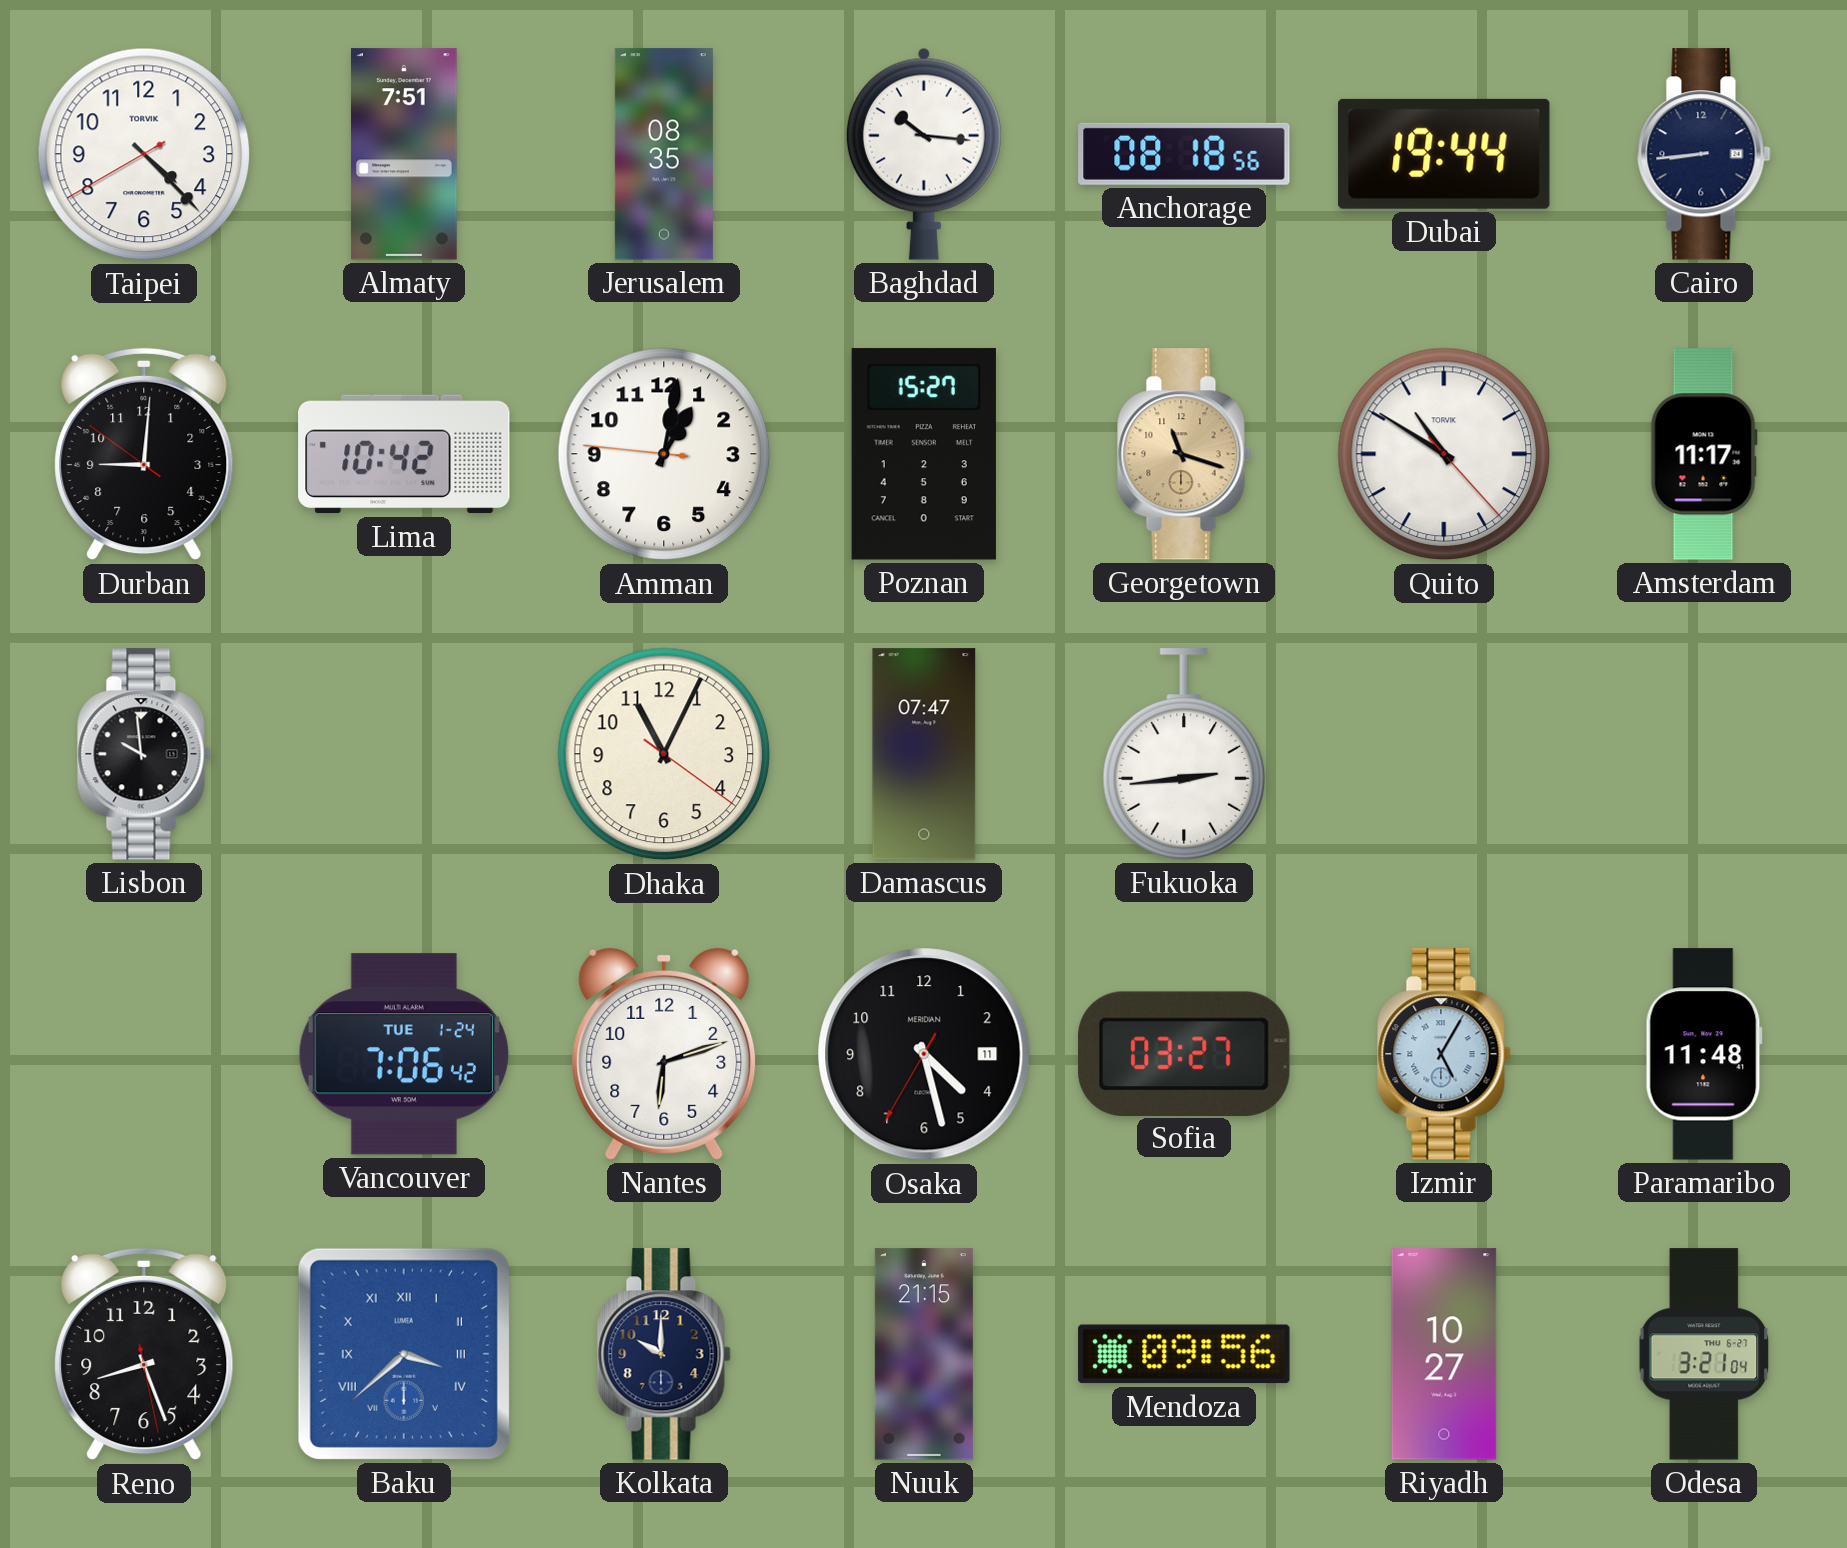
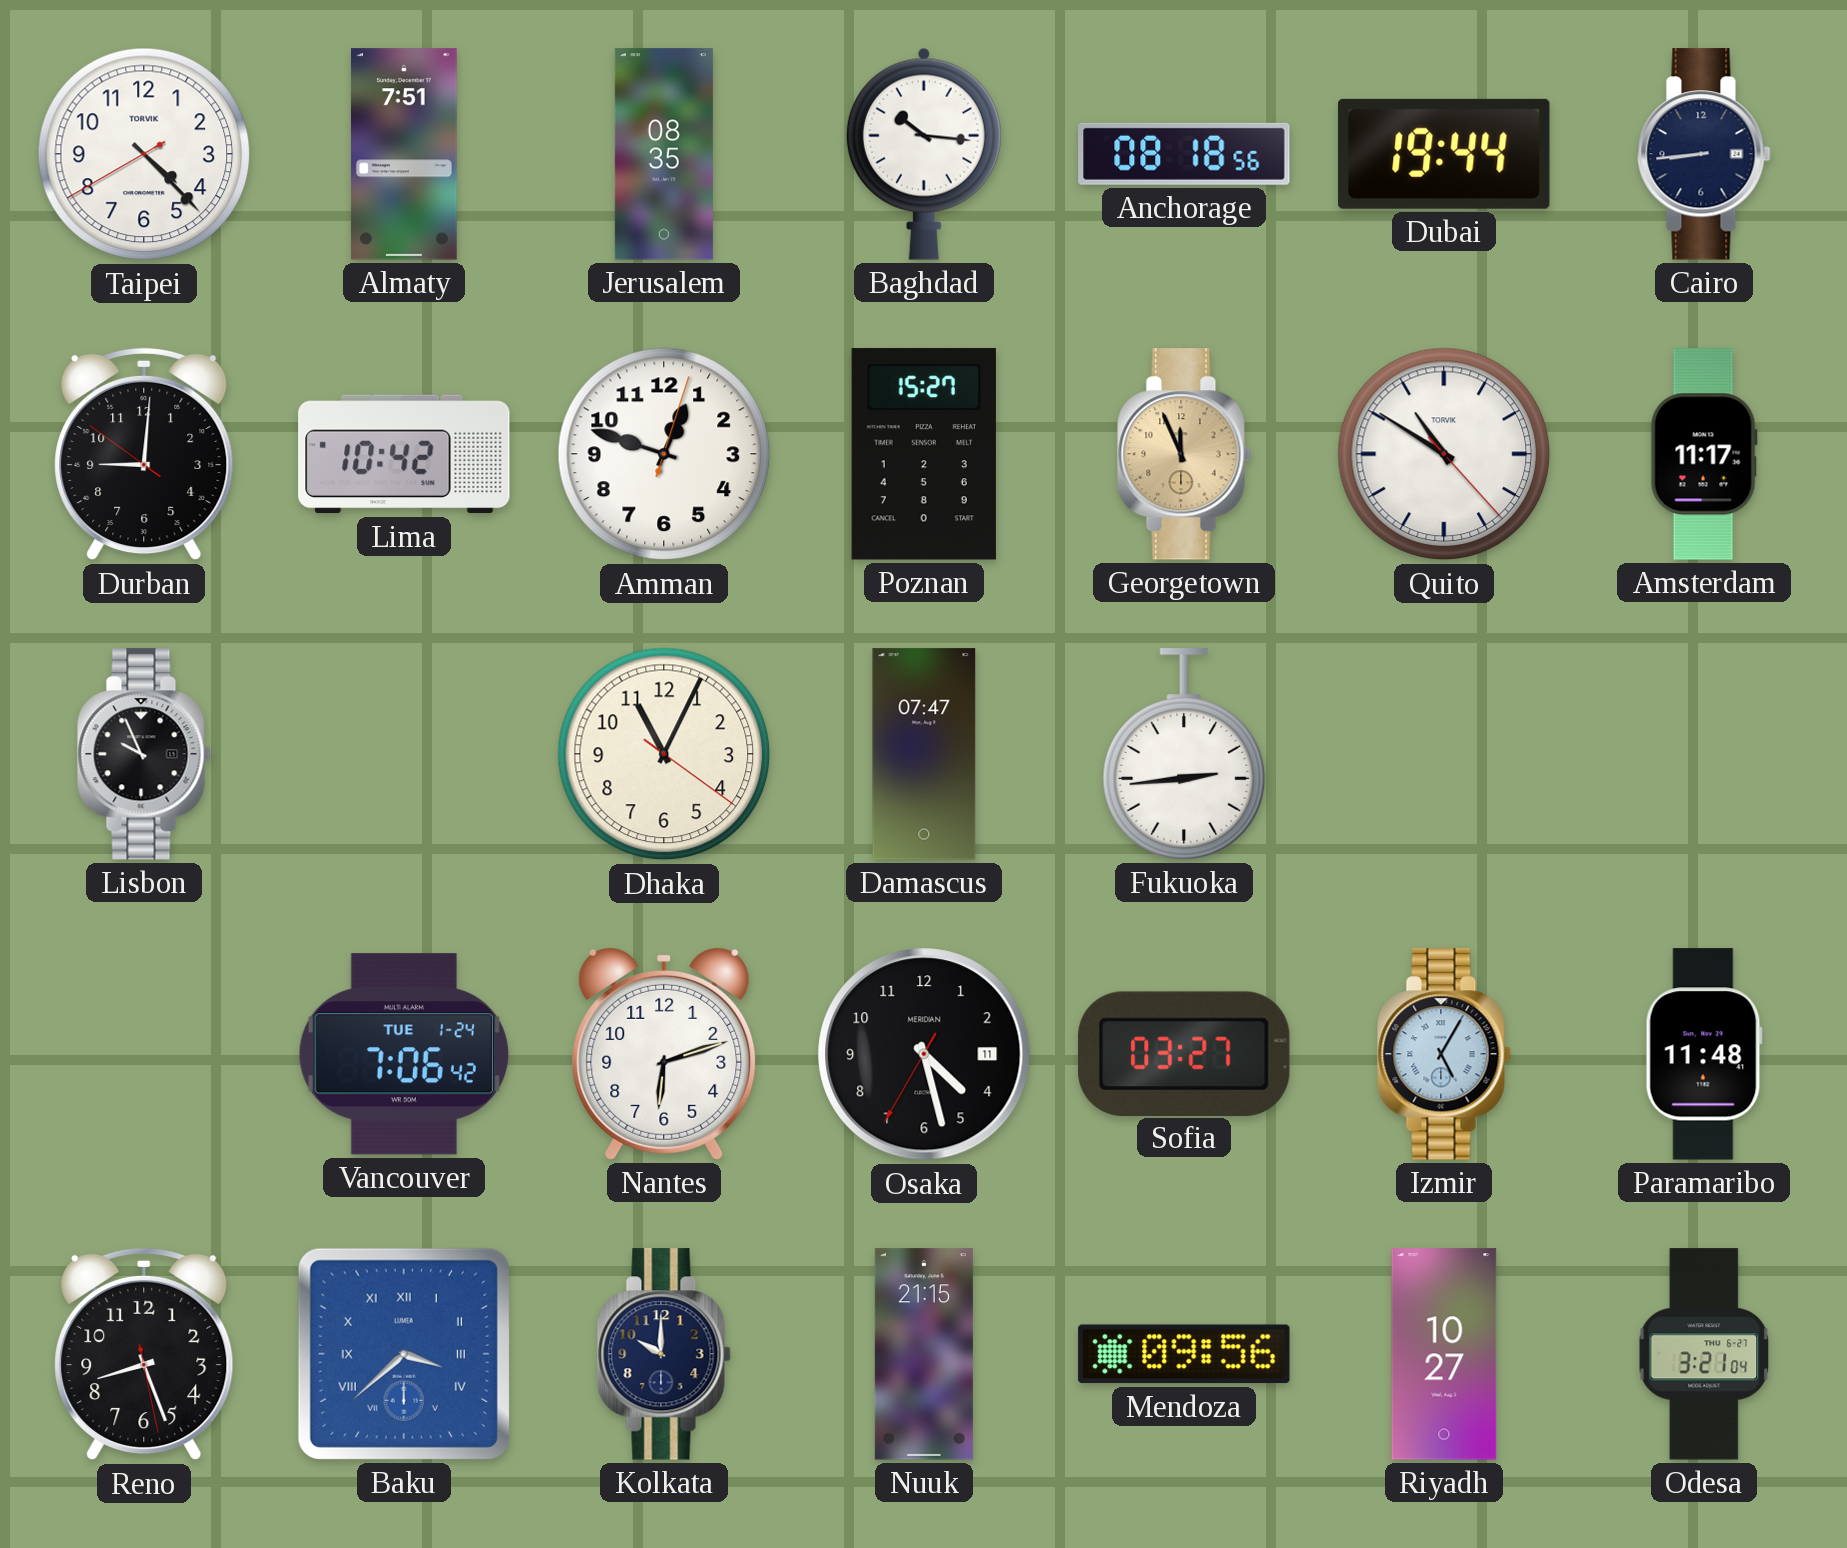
Amman: 1:01 -> 12:48 (664, 454)
Georgetown: 11:18 -> 11:56 (1184, 454)
Lisbon: 9:59 -> 9:56 (144, 754)
